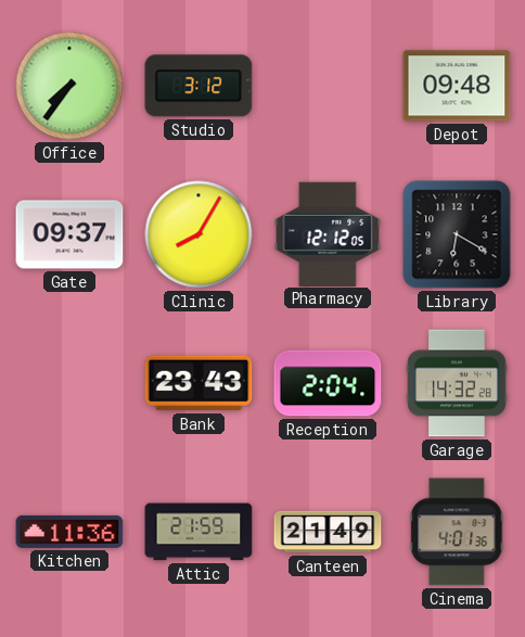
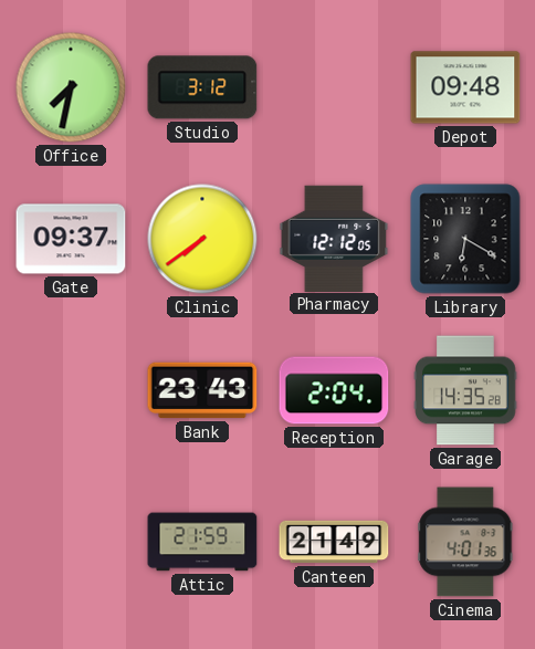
Office: 7:36 -> 7:32 (71, 87)
Clinic: 8:05 -> 7:39 (202, 239)
Garage: 14:32 -> 14:35 (465, 390)
Kitchen: 11:36 -> none (69, 532)
